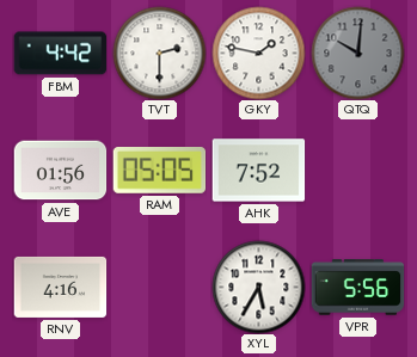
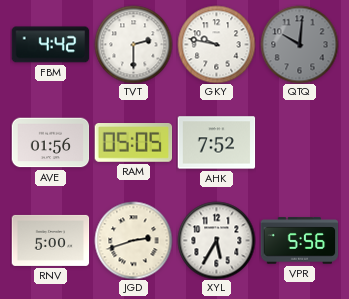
GKY: 1:47 -> 9:47 (216, 44)
RNV: 4:16 -> 5:00 (50, 240)
JGD: none -> 2:42 (133, 240)
